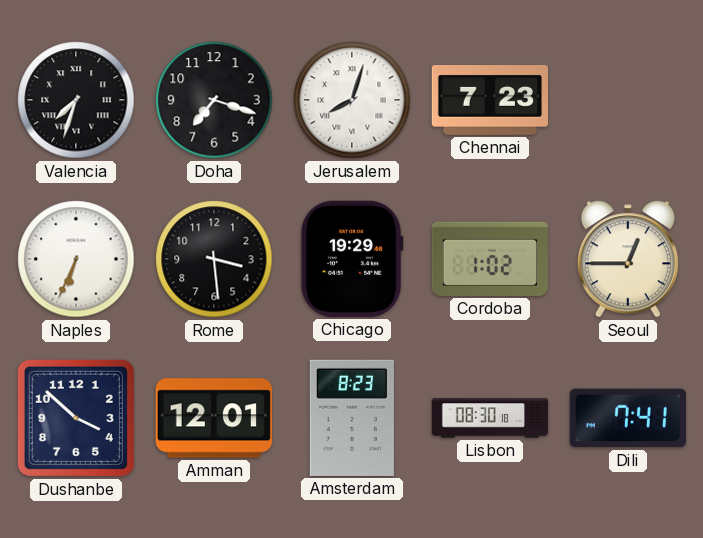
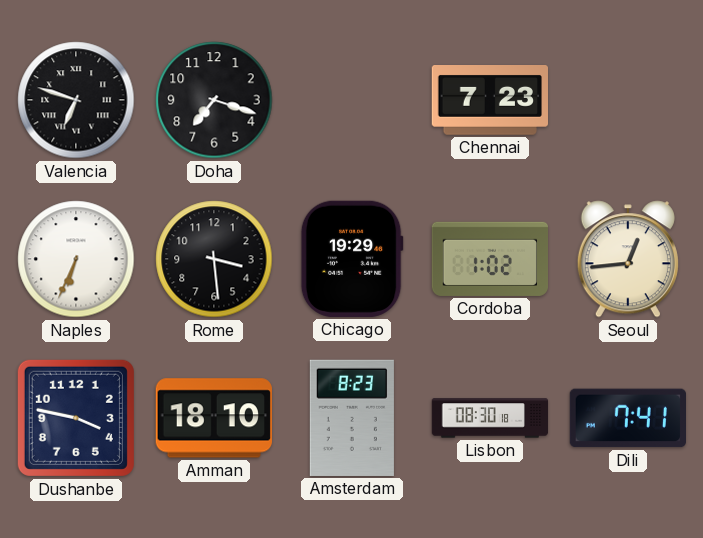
Valencia: 7:33 -> 6:48 (76, 100)
Jerusalem: 8:03 -> none (352, 100)
Seoul: 12:45 -> 12:44 (628, 259)
Dushanbe: 3:52 -> 3:47 (76, 418)
Amman: 12:01 -> 18:10 (214, 418)
